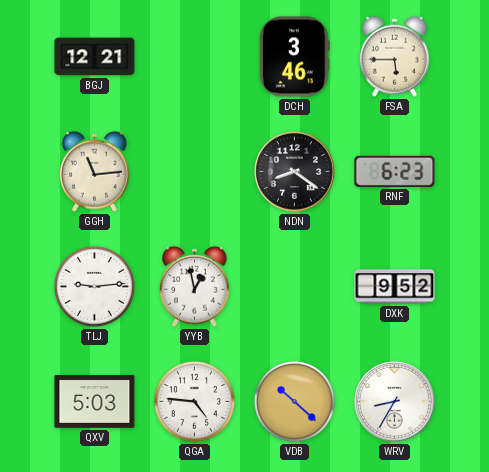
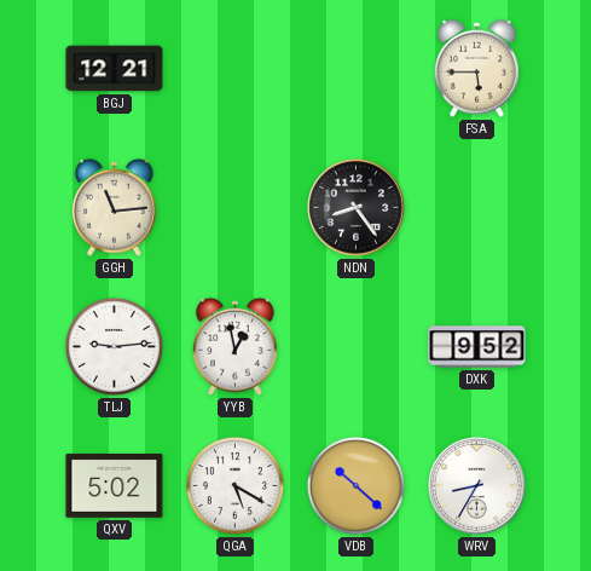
DCH: 3:46 -> none (295, 57)
NDN: 8:21 -> 8:24 (357, 208)
RNF: 6:23 -> none (395, 171)
QXV: 5:03 -> 5:02 (115, 486)
QGA: 4:46 -> 5:20 (234, 485)
